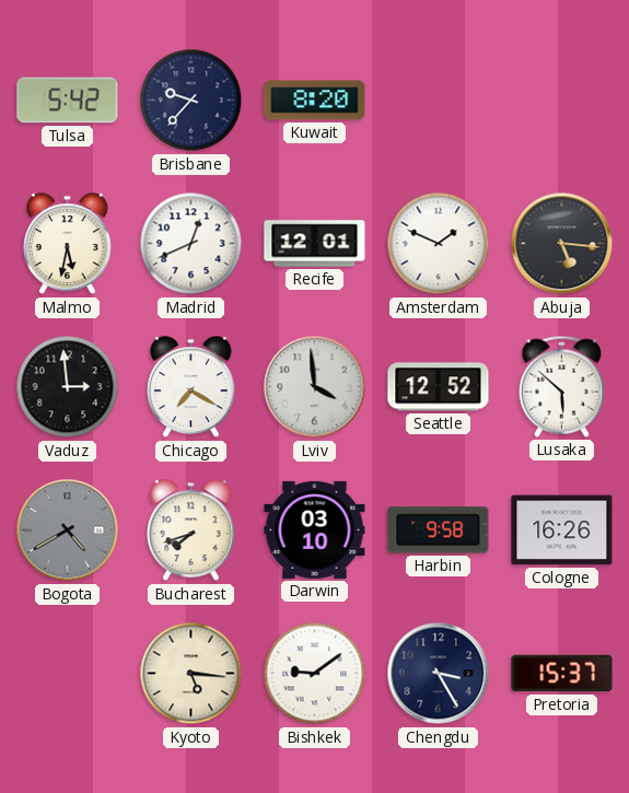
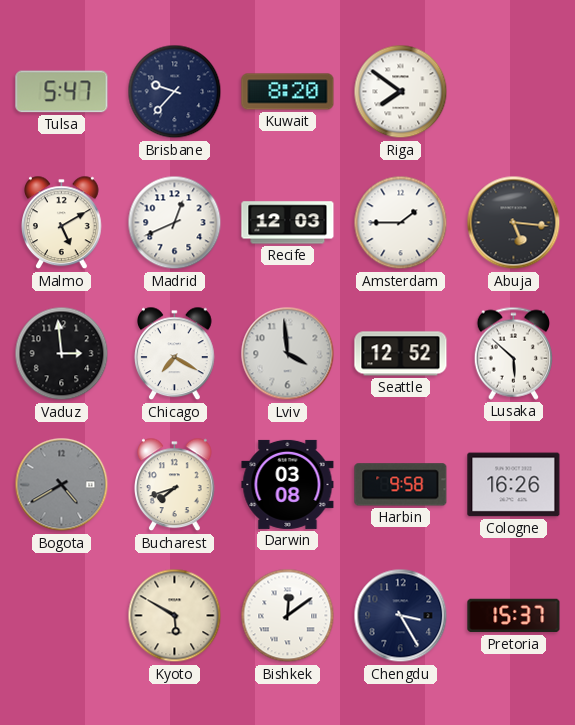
Tulsa: 5:42 -> 5:47 (62, 92)
Riga: none -> 7:51 (401, 92)
Malmo: 5:32 -> 5:10 (62, 223)
Recife: 12:01 -> 12:03 (288, 223)
Amsterdam: 1:49 -> 1:45 (401, 223)
Darwin: 03:10 -> 03:08 (288, 484)
Kyoto: 5:16 -> 5:50 (175, 616)
Bishkek: 9:09 -> 12:09 (288, 616)
